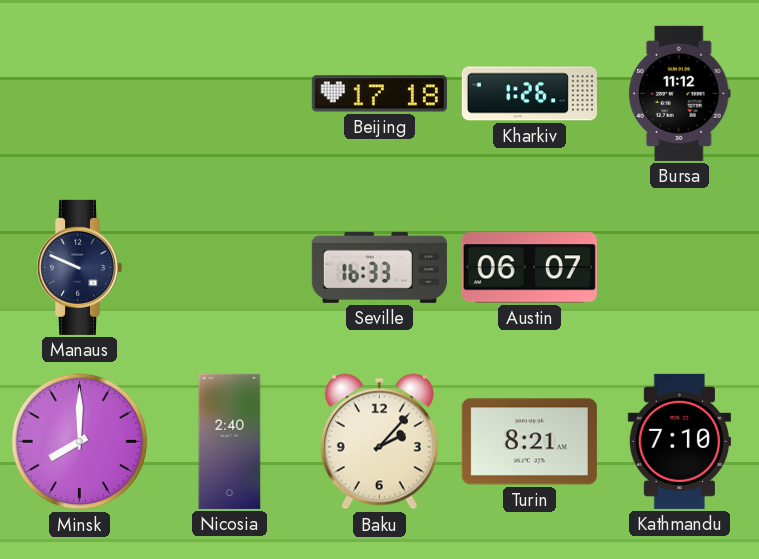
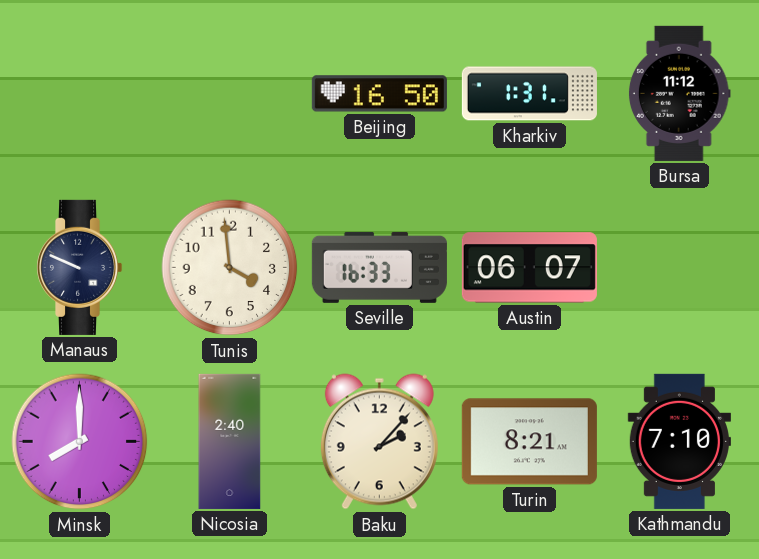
Beijing: 17:18 -> 16:50 (379, 94)
Kharkiv: 1:26 -> 1:31 (529, 94)
Tunis: none -> 3:59 (230, 268)
